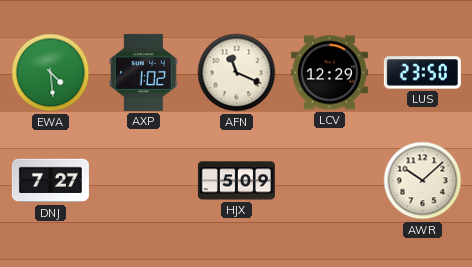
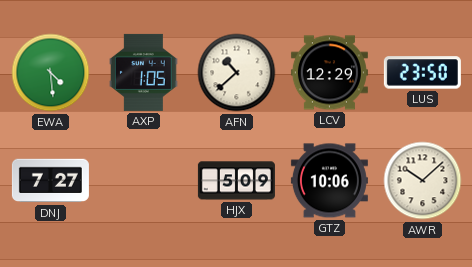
AXP: 1:02 -> 1:05 (144, 72)
AFN: 11:19 -> 10:38 (237, 73)
GTZ: none -> 10:06 (329, 181)
